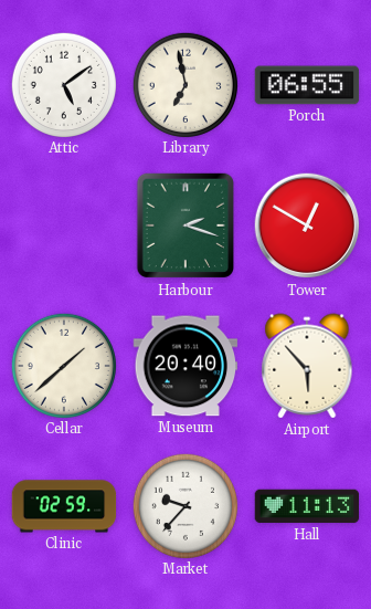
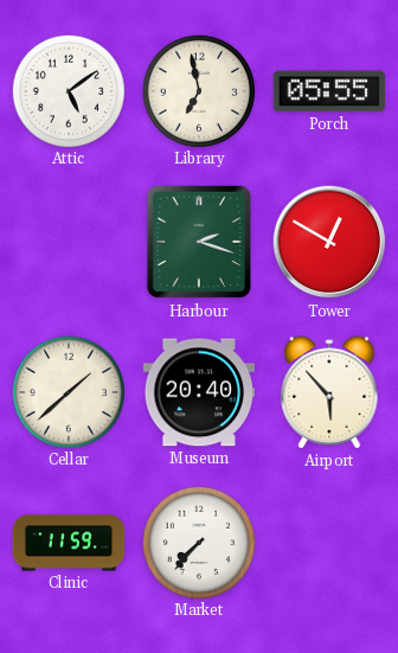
Porch: 06:55 -> 05:55 (329, 91)
Clinic: 02:59 -> 11:59 (69, 543)
Market: 9:37 -> 7:37 (198, 542)
Hall: 11:13 -> none (307, 506)
